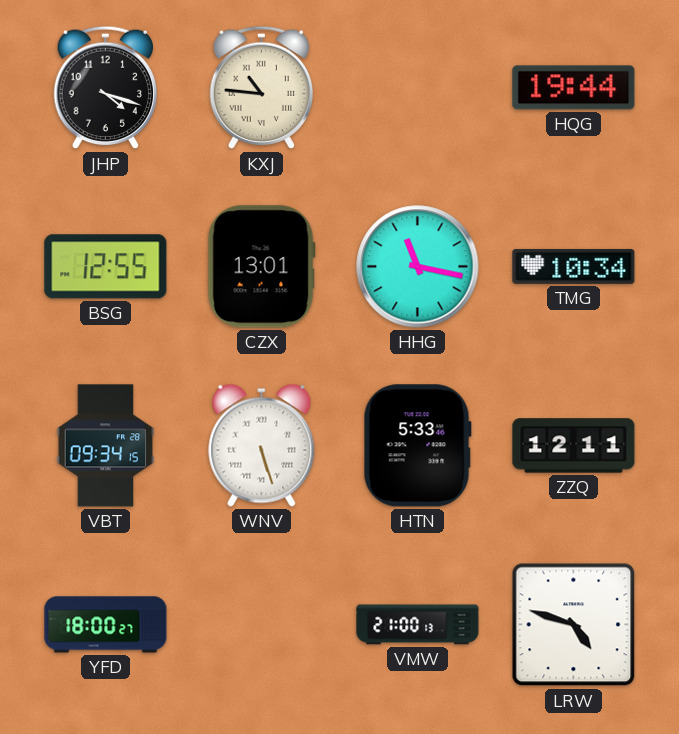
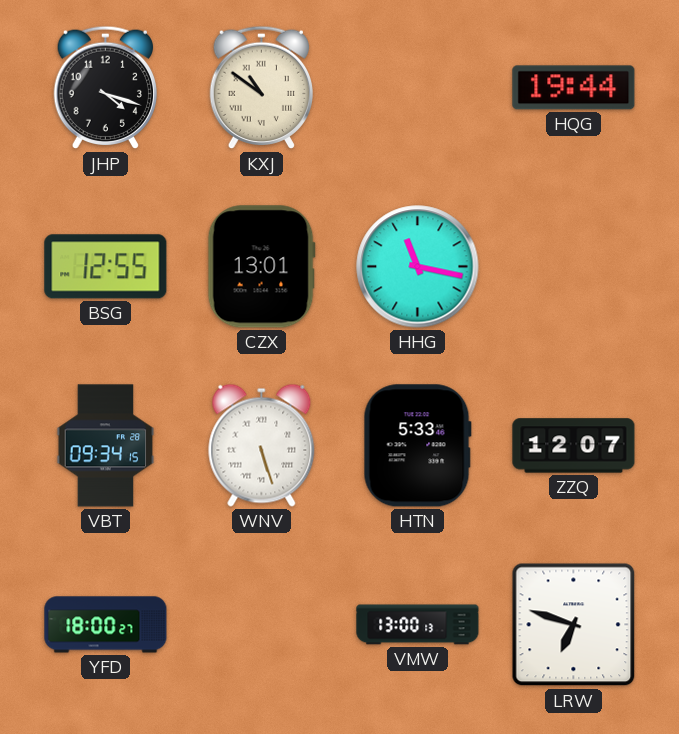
KXJ: 10:46 -> 10:51 (262, 88)
TMG: 10:34 -> none (574, 266)
ZZQ: 12:11 -> 12:07 (574, 446)
VMW: 21:00 -> 13:00 (418, 625)
LRW: 4:48 -> 6:48 (574, 625)
